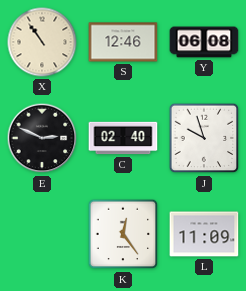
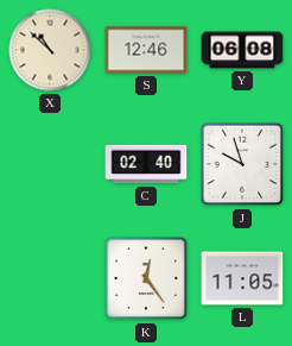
X: 10:54 -> 10:52 (50, 50)
E: 2:49 -> none (42, 138)
L: 11:09 -> 11:05 (242, 278)
